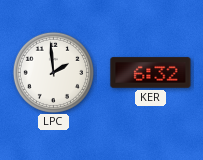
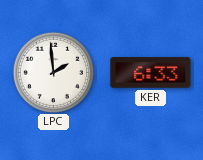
KER: 6:32 -> 6:33 (151, 73)
